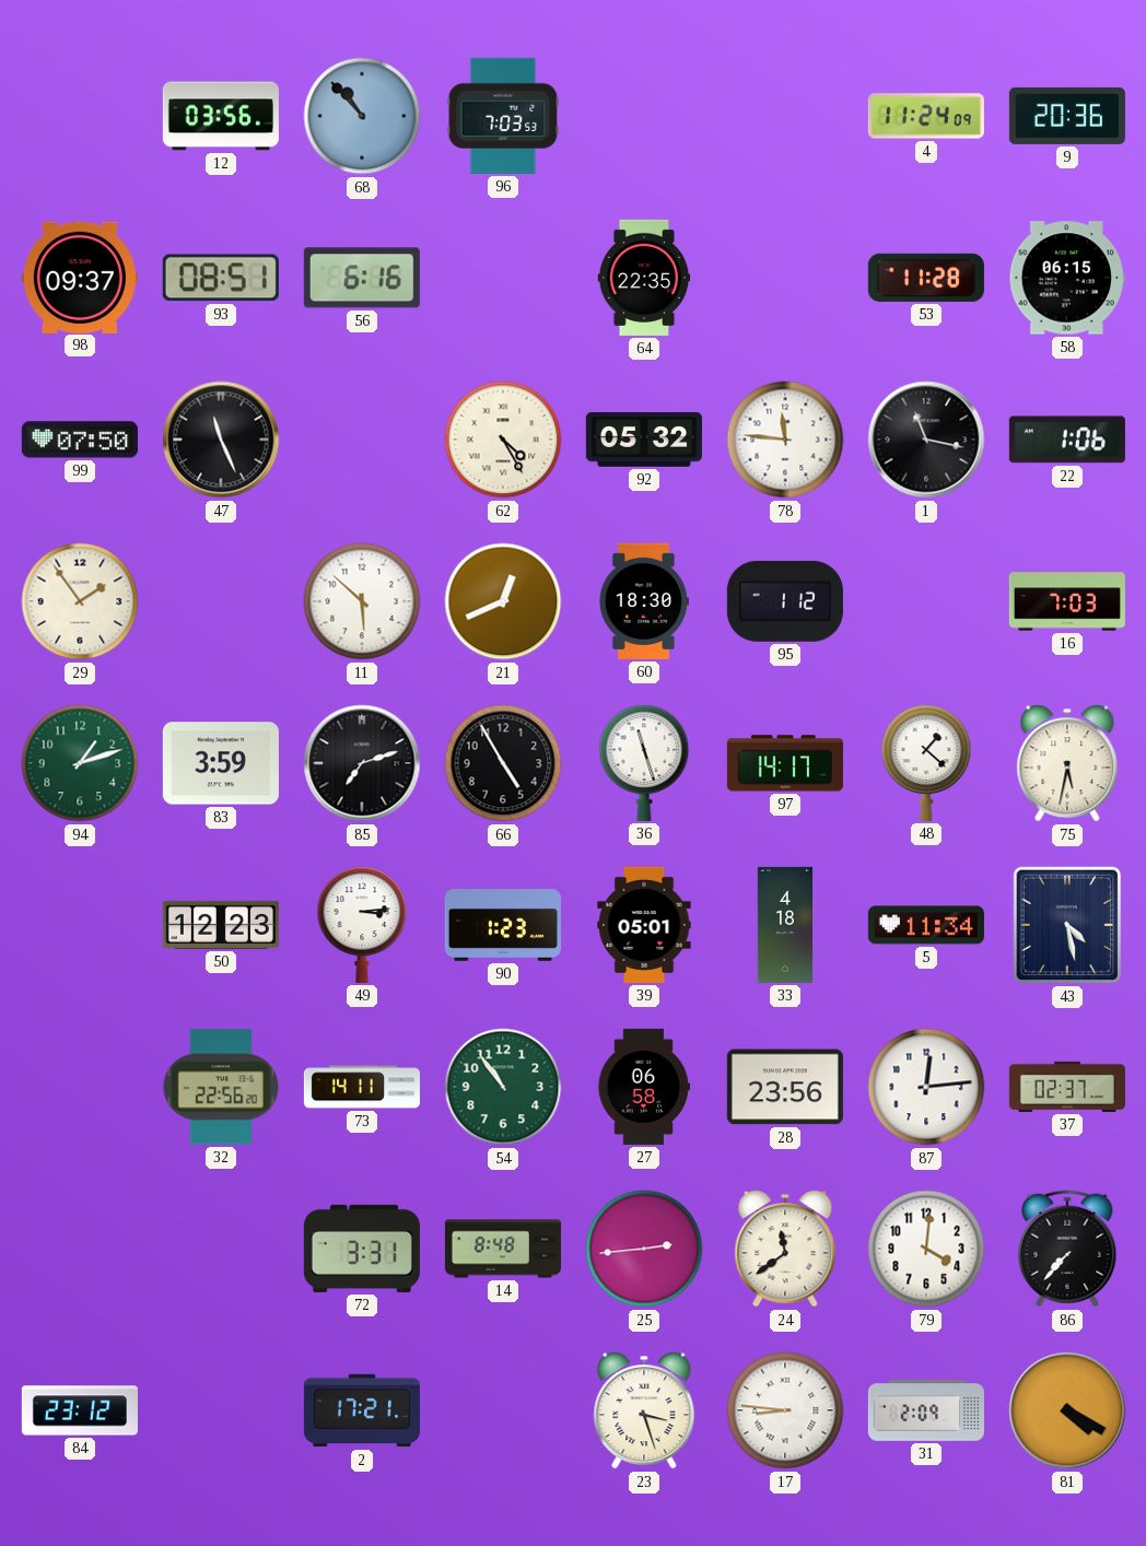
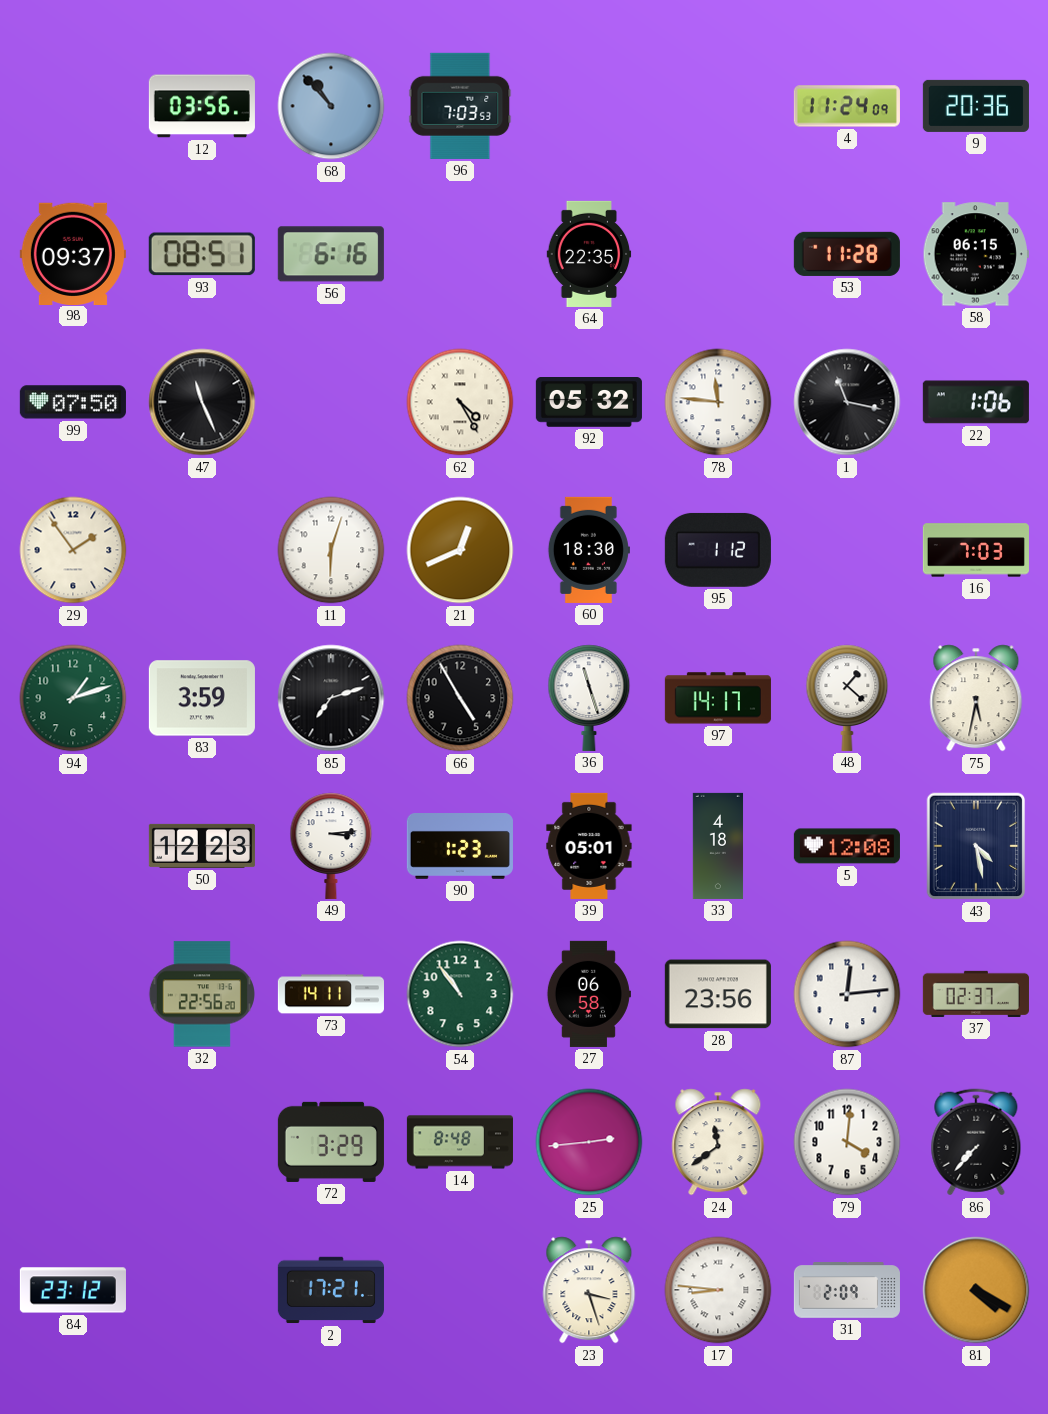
11: 5:52 -> 6:03 (331, 550)
5: 11:34 -> 12:08 (847, 846)
72: 3:31 -> 3:29 (331, 1142)
